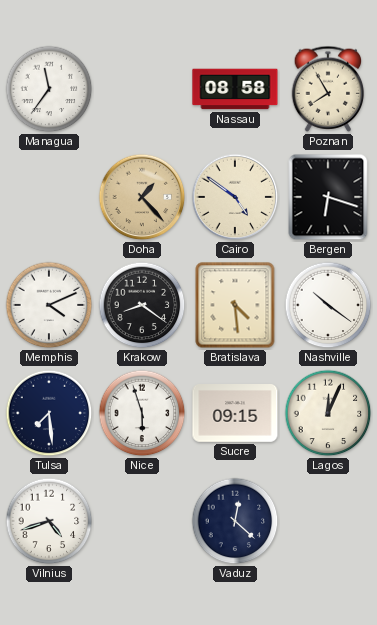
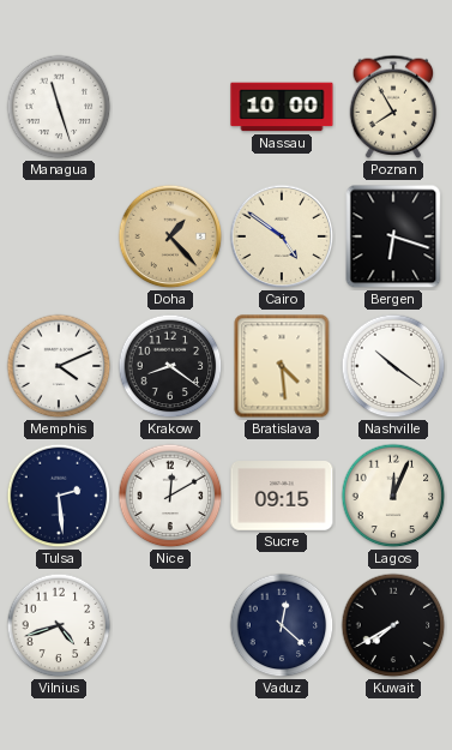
Managua: 11:36 -> 11:27 (59, 107)
Nassau: 08:58 -> 10:00 (282, 107)
Tulsa: 7:29 -> 2:29 (59, 496)
Nice: 5:57 -> 12:10 (170, 496)
Kuwait: none -> 7:40 (393, 625)
